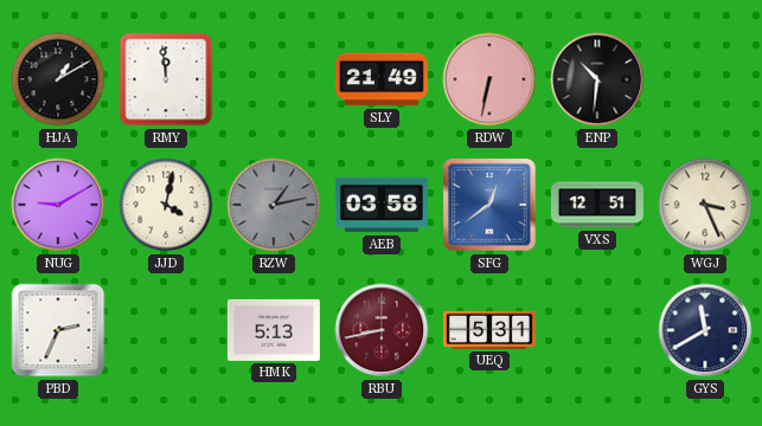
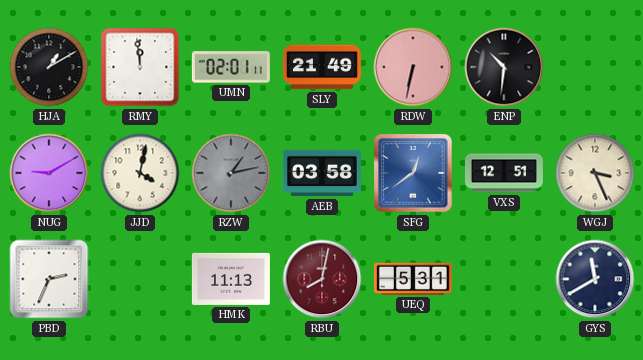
UMN: none -> 02:01 (231, 67)
HMK: 5:13 -> 11:13 (231, 279)
RBU: 8:43 -> 8:02 (322, 279)
